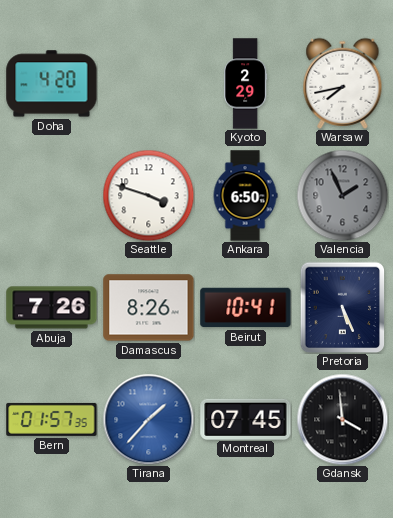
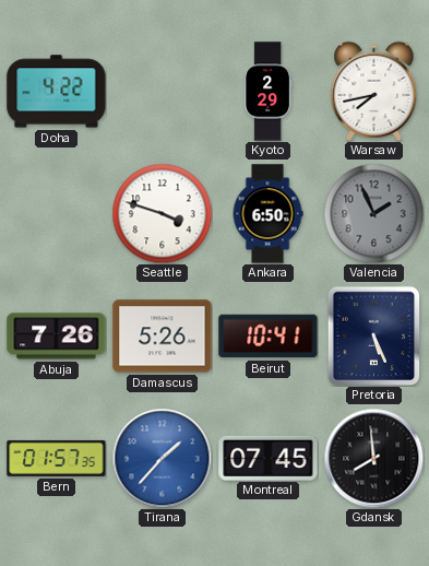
Doha: 4:20 -> 4:22 (57, 92)
Damascus: 8:26 -> 5:26 (163, 337)
Gdansk: 3:59 -> 7:59 (373, 458)
